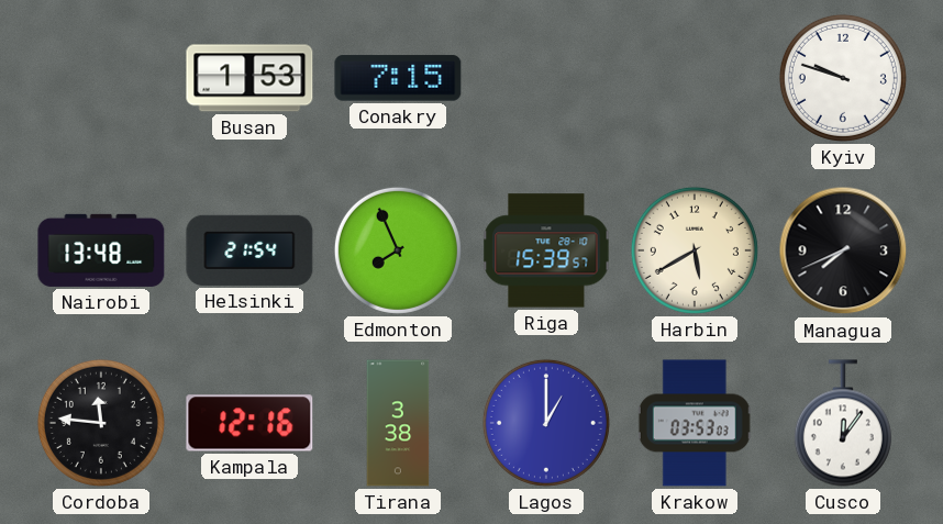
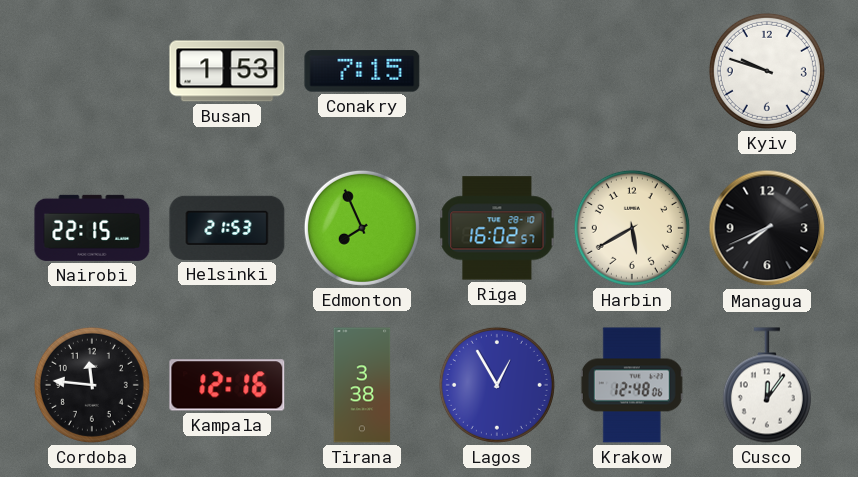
Nairobi: 13:48 -> 22:15 (92, 228)
Helsinki: 21:54 -> 21:53 (227, 228)
Riga: 15:39 -> 16:02 (497, 228)
Lagos: 1:00 -> 12:55 (497, 385)
Krakow: 03:53 -> 12:48 (632, 385)
